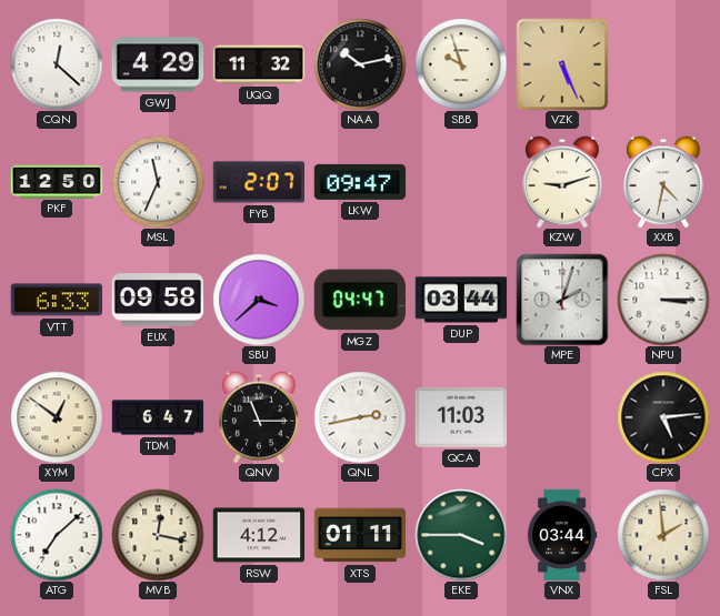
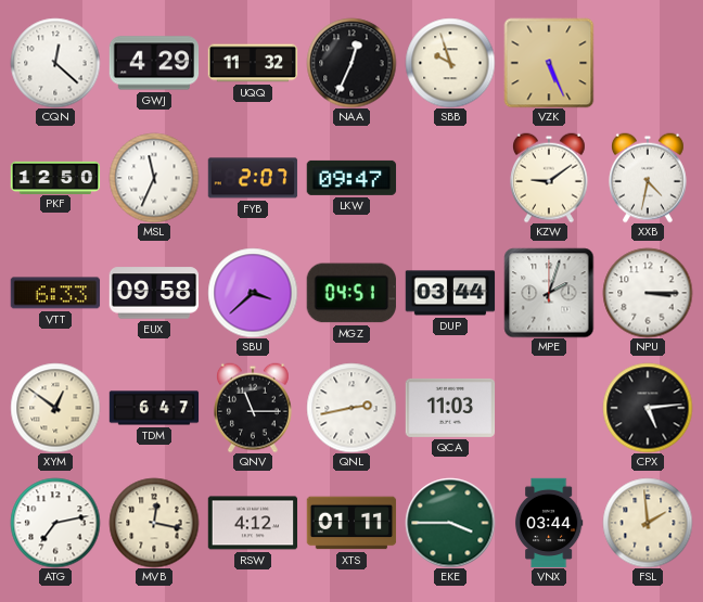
NAA: 10:13 -> 12:34 (351, 63)
KZW: 9:12 -> 9:09 (550, 178)
MGZ: 04:47 -> 04:51 (351, 293)
ATG: 7:08 -> 7:13 (55, 523)
